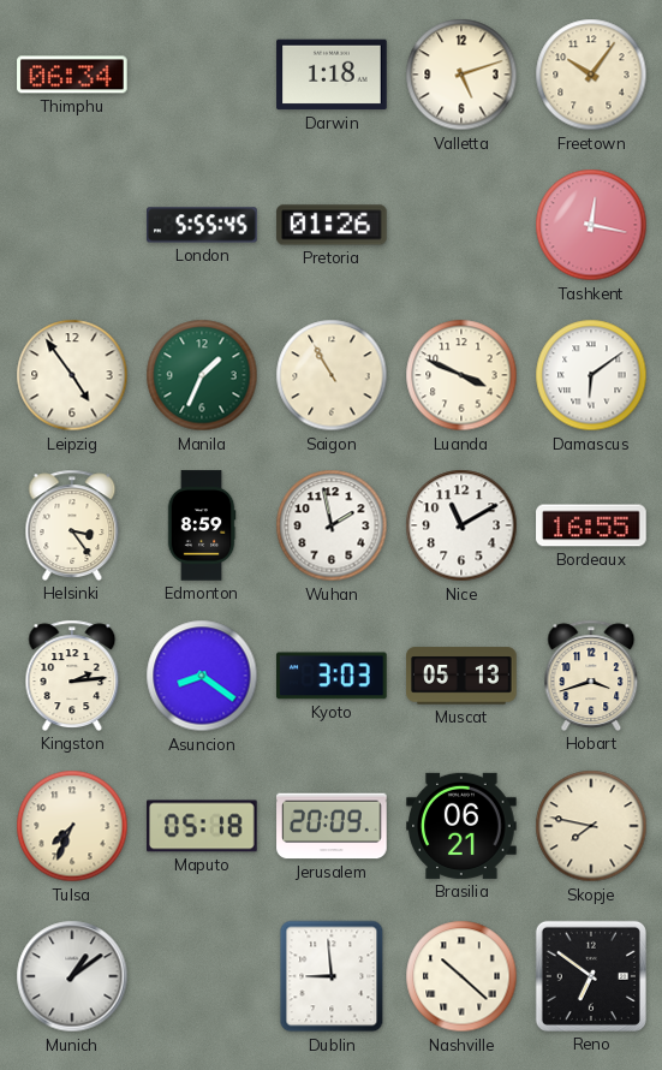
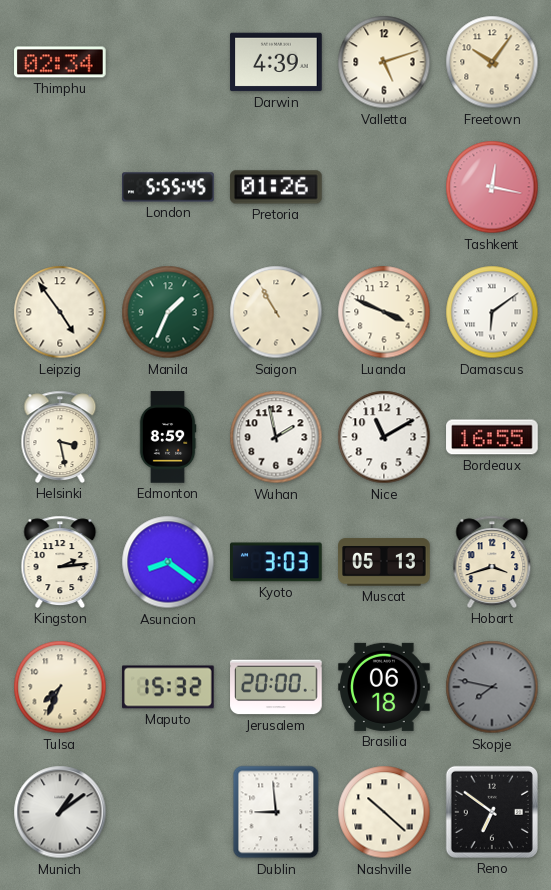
Thimphu: 06:34 -> 02:34 (60, 62)
Darwin: 1:18 -> 4:39 (276, 62)
Helsinki: 3:24 -> 3:28 (60, 437)
Maputo: 05:18 -> 15:32 (168, 687)
Jerusalem: 20:09 -> 20:00 (276, 687)
Brasilia: 06:21 -> 06:18 (384, 687)
Skopje dial: cream -> grey (492, 687)
